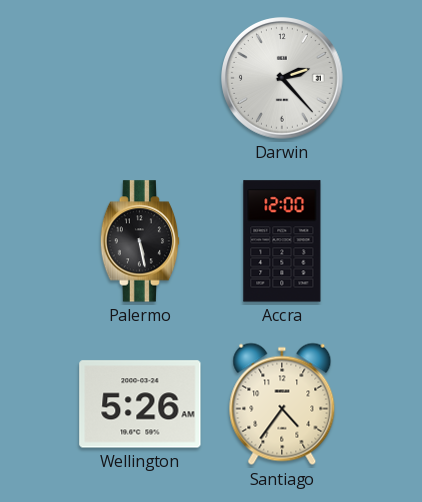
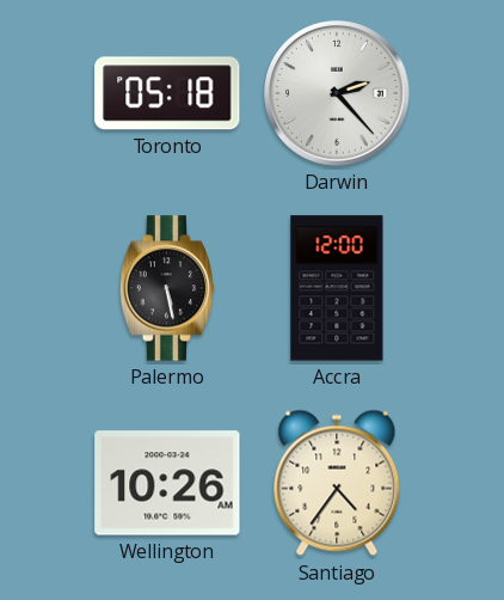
Toronto: none -> 05:18 (167, 93)
Wellington: 5:26 -> 10:26 (167, 483)
